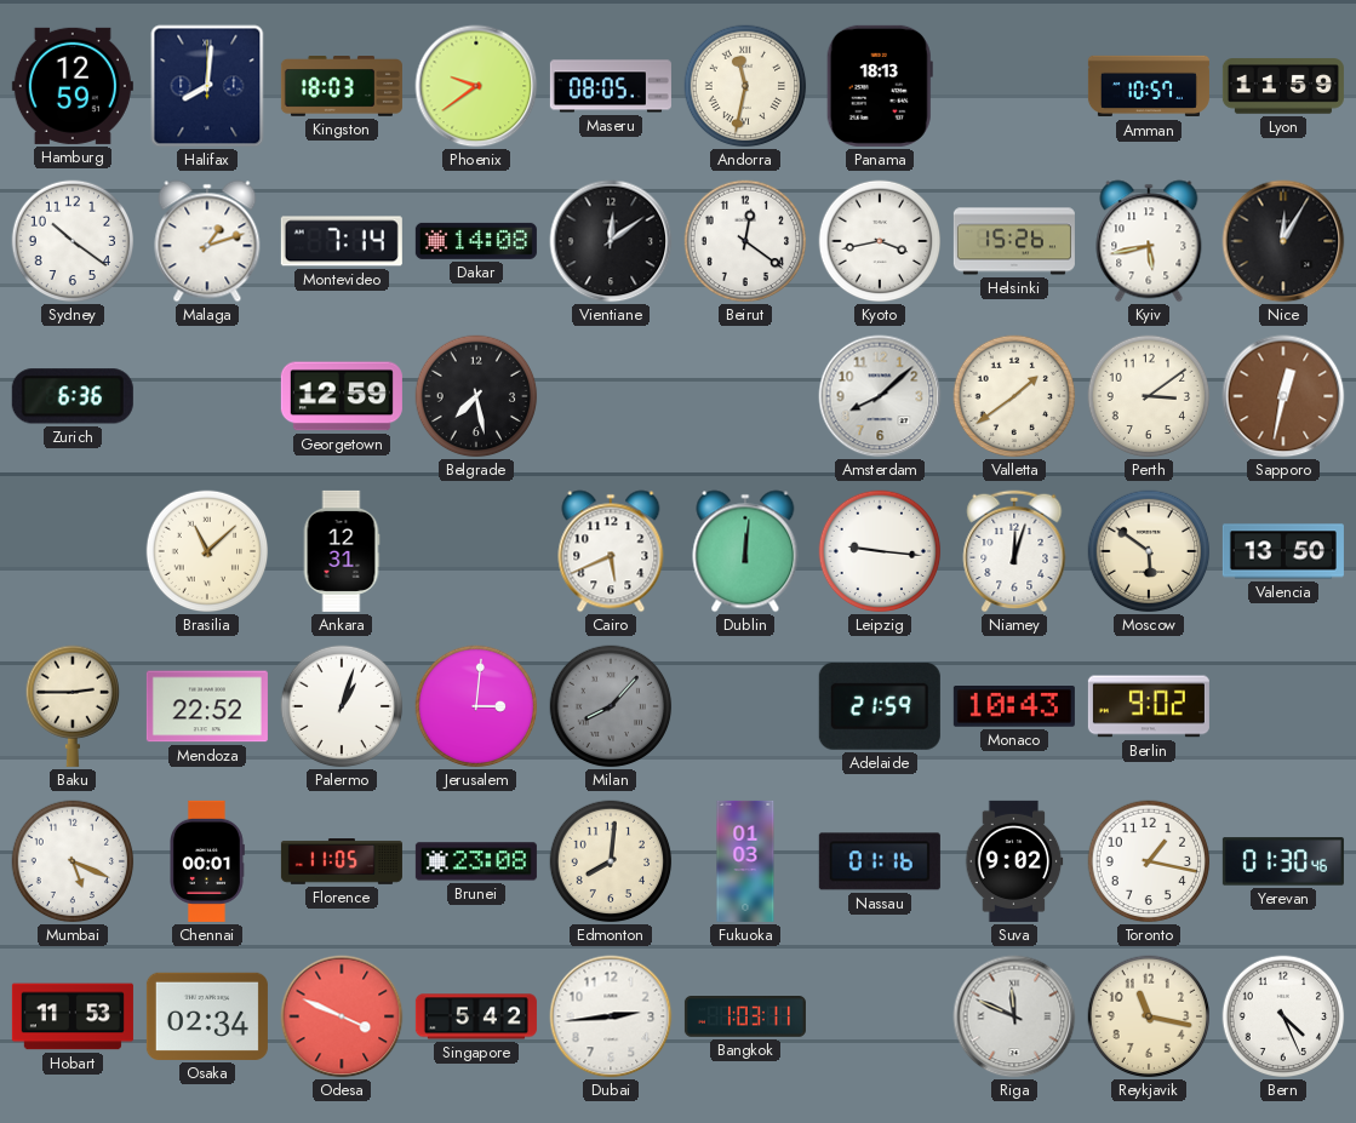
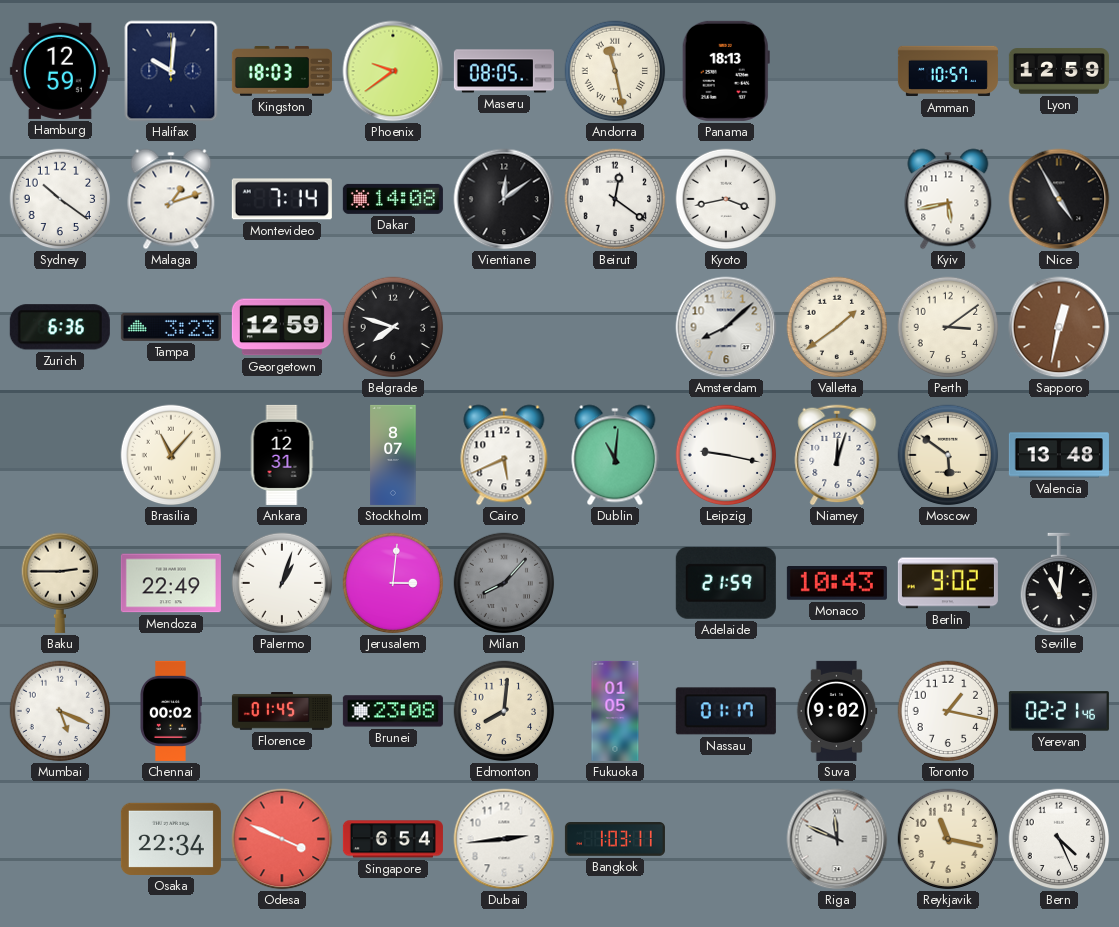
Halifax: 8:01 -> 10:01 (171, 71)
Andorra: 11:32 -> 11:28 (615, 71)
Lyon: 11:59 -> 12:59 (1059, 71)
Helsinki: 15:26 -> none (1014, 241)
Nice: 12:05 -> 4:55 (1059, 199)
Tampa: none -> 3:23 (171, 327)
Belgrade: 7:28 -> 7:48 (393, 327)
Brasilia: 11:08 -> 11:07 (171, 455)
Stockholm: none -> 8:07 (393, 455)
Dublin: 12:01 -> 11:01 (615, 455)
Leipzig: 9:16 -> 9:17 (726, 455)
Valencia: 13:50 -> 13:48 (1059, 455)
Mendoza: 22:52 -> 22:49 (171, 583)
Seville: none -> 11:01 (1058, 583)
Chennai: 00:01 -> 00:02 (171, 711)
Florence: 11:05 -> 01:45 (282, 711)
Fukuoka: 01:03 -> 01:05 (615, 711)
Nassau: 01:16 -> 01:17 (726, 711)
Yerevan: 01:30 -> 02:21 (1059, 711)
Hobart: 11:53 -> none (73, 1016)
Osaka: 02:34 -> 22:34 (171, 839)
Singapore: 5:42 -> 6:54 (393, 839)
